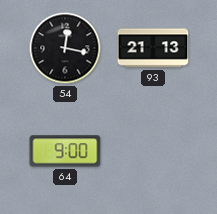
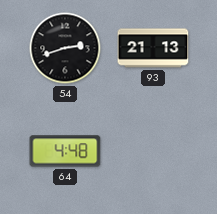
54: 12:17 -> 2:42 (65, 48)
64: 9:00 -> 4:48 (65, 151)
